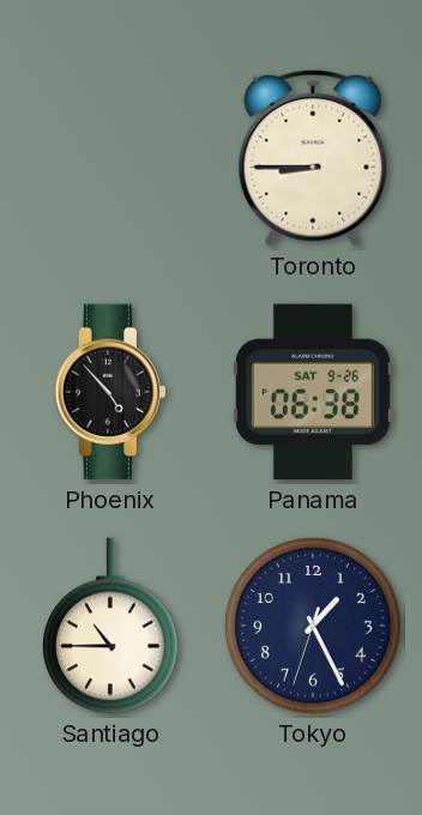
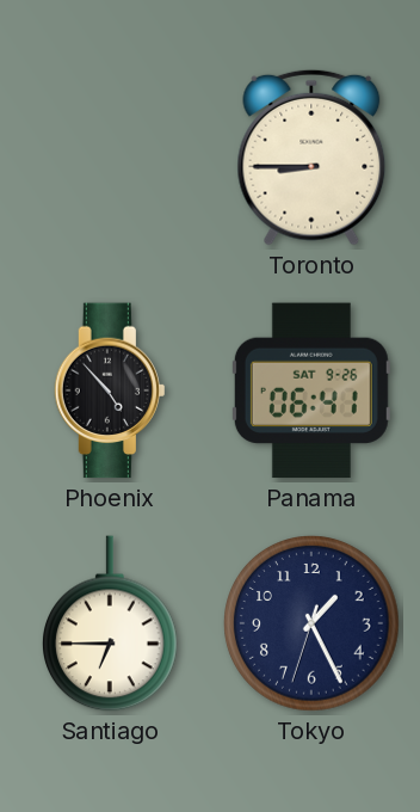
Panama: 06:38 -> 06:41 (311, 390)
Santiago: 10:45 -> 6:45 (111, 623)
